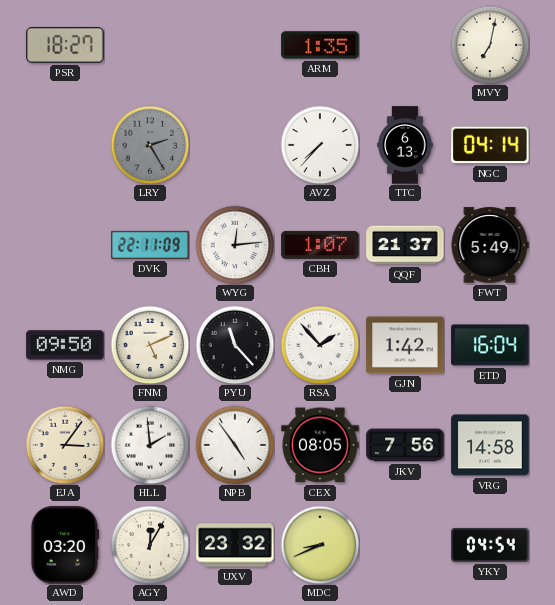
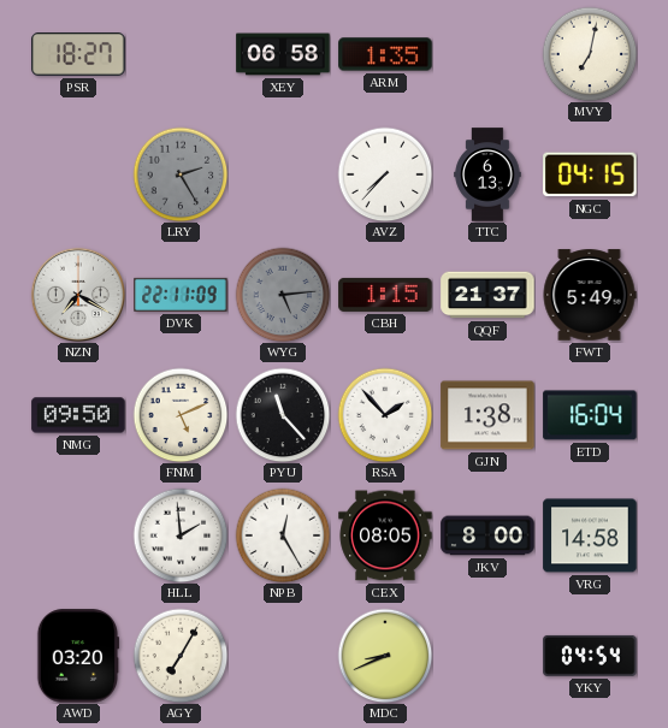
XEY: none -> 06:58 (283, 54)
NGC: 04:14 -> 04:15 (590, 174)
NZN: none -> 7:20 (77, 294)
WYG: 12:14 -> 5:14 (283, 295)
WYG dial: white -> grey (283, 295)
CBH: 1:07 -> 1:15 (385, 295)
GJN: 1:42 -> 1:38 (487, 415)
EJA: 3:06 -> none (65, 445)
NPB: 4:54 -> 12:25 (283, 535)
JKV: 7:56 -> 8:00 (487, 535)
AGY: 12:05 -> 7:05 (181, 656)
UXV: 23:32 -> none (235, 545)
